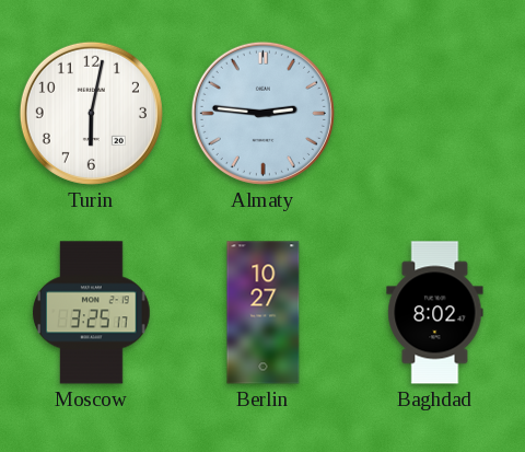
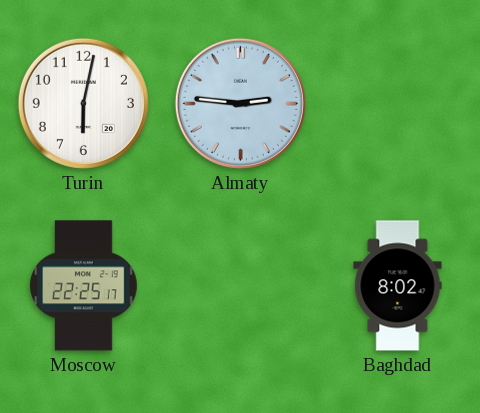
Moscow: 3:25 -> 22:25 (84, 286)
Berlin: 10:27 -> none (264, 313)
